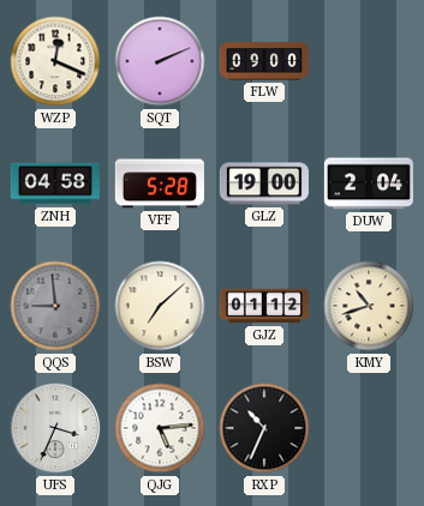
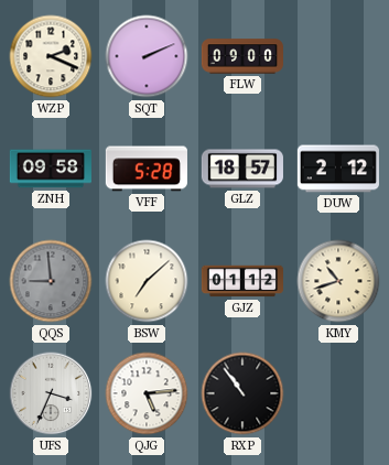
WZP: 12:19 -> 2:19 (51, 56)
ZNH: 04:58 -> 09:58 (51, 169)
GLZ: 19:00 -> 18:57 (242, 169)
DUW: 2:04 -> 2:12 (338, 169)
RXP: 10:34 -> 10:54 (242, 393)
